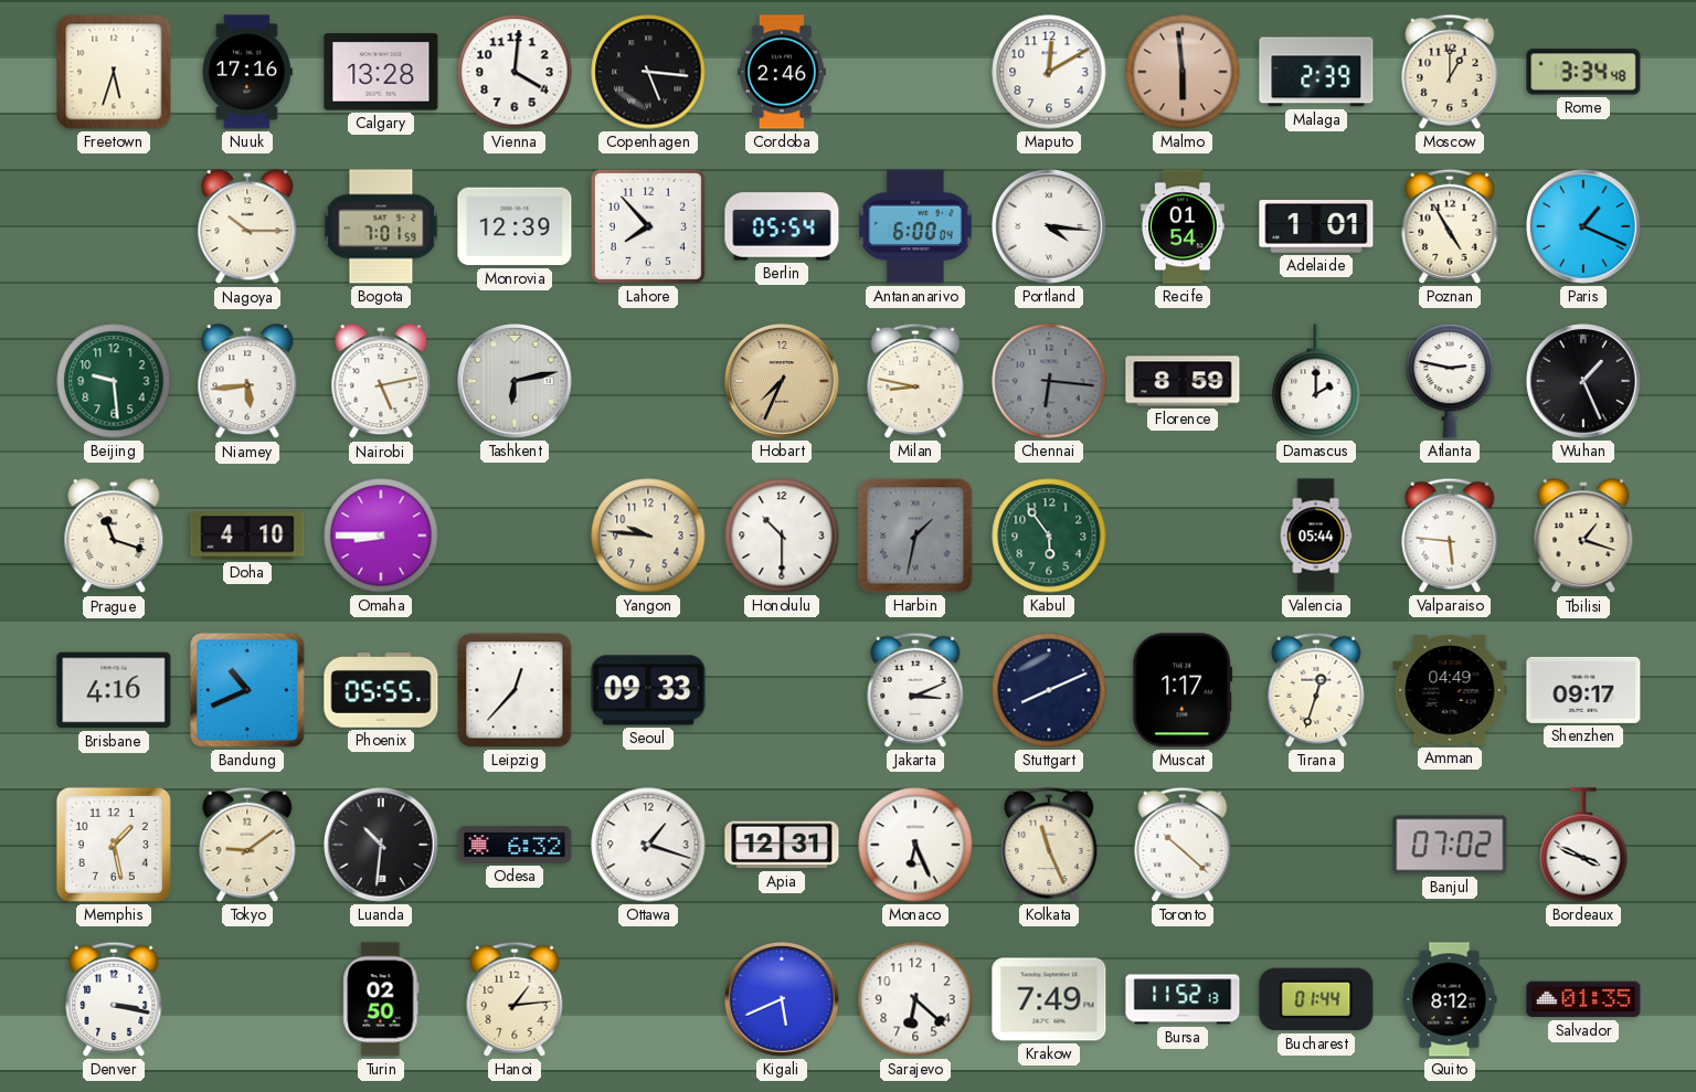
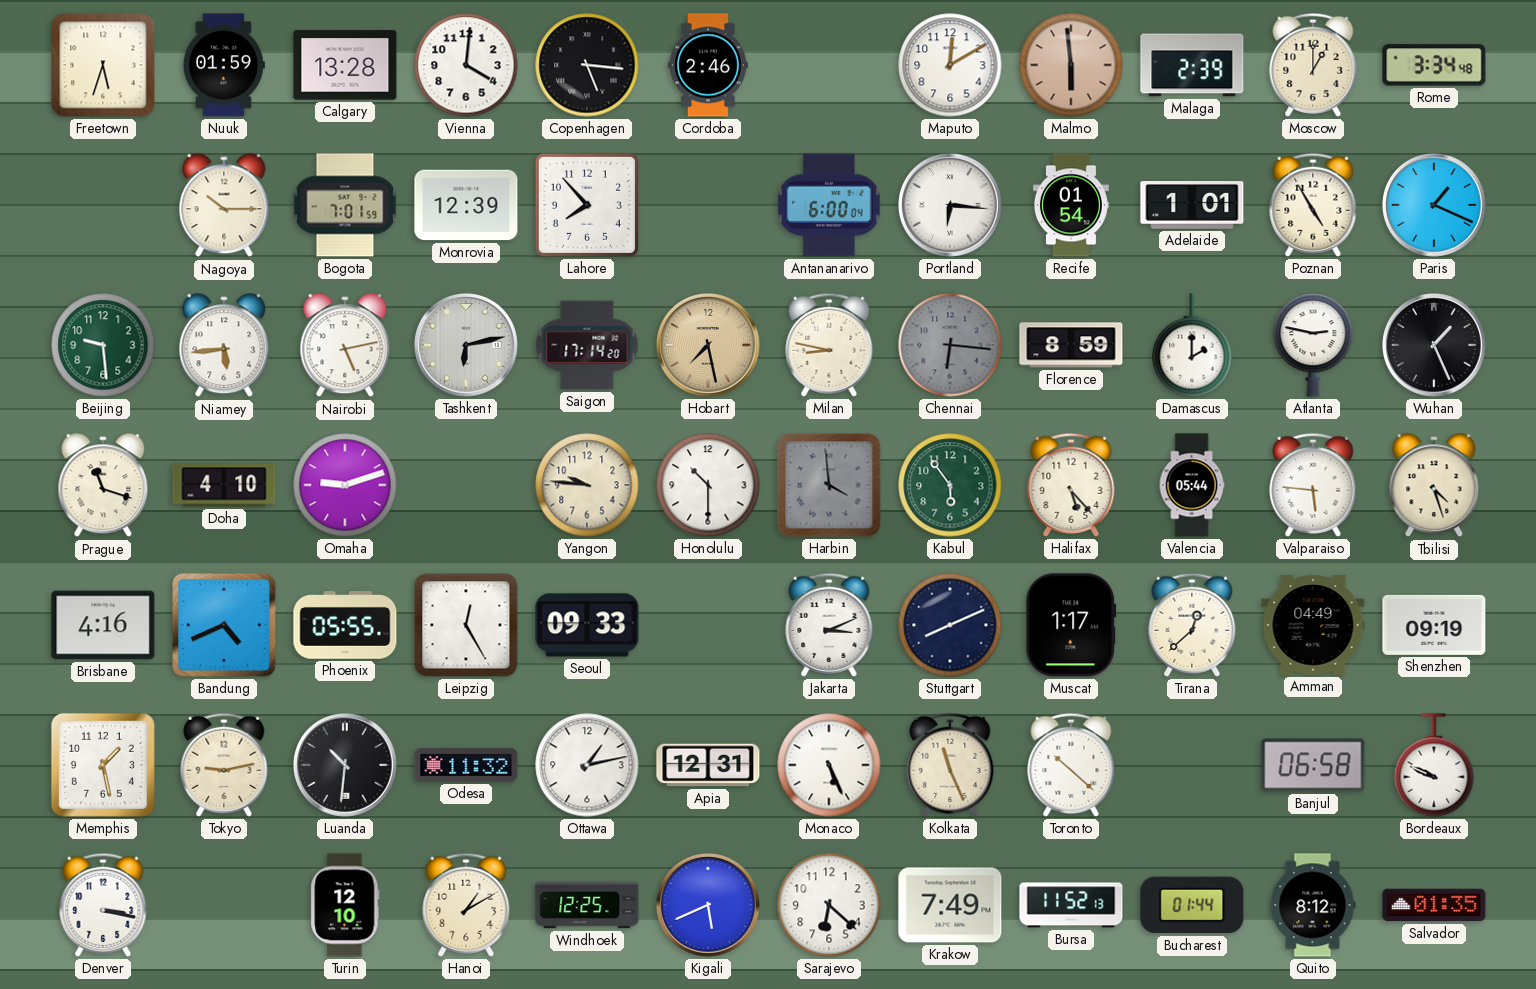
Nuuk: 17:16 -> 01:59 (224, 65)
Berlin: 05:54 -> none (782, 226)
Portland: 4:16 -> 6:16 (951, 206)
Saigon: none -> 17:14 (587, 345)
Hobart: 7:34 -> 7:28 (709, 346)
Omaha: 8:45 -> 9:12 (345, 485)
Harbin: 1:32 -> 3:59 (829, 485)
Halifax: none -> 5:23 (1071, 485)
Tbilisi: 1:18 -> 4:27 (1434, 486)
Bandung: 10:41 -> 4:41 (224, 625)
Leipzig: 12:37 -> 12:25 (466, 625)
Tirana: 12:33 -> 12:38 (1192, 625)
Shenzhen: 09:17 -> 09:19 (1434, 625)
Tokyo: 9:09 -> 9:13 (224, 765)
Odesa: 6:32 -> 11:32 (466, 765)
Ottawa: 1:18 -> 1:13 (587, 765)
Monaco: 6:26 -> 5:26 (829, 765)
Banjul: 07:02 -> 06:58 (1313, 765)
Bordeaux: 3:49 -> 9:49 (1434, 765)
Turin: 02:50 -> 12:10 (345, 905)
Hanoi: 1:14 -> 1:10 (466, 905)
Windhoek: none -> 12:25 (587, 905)
